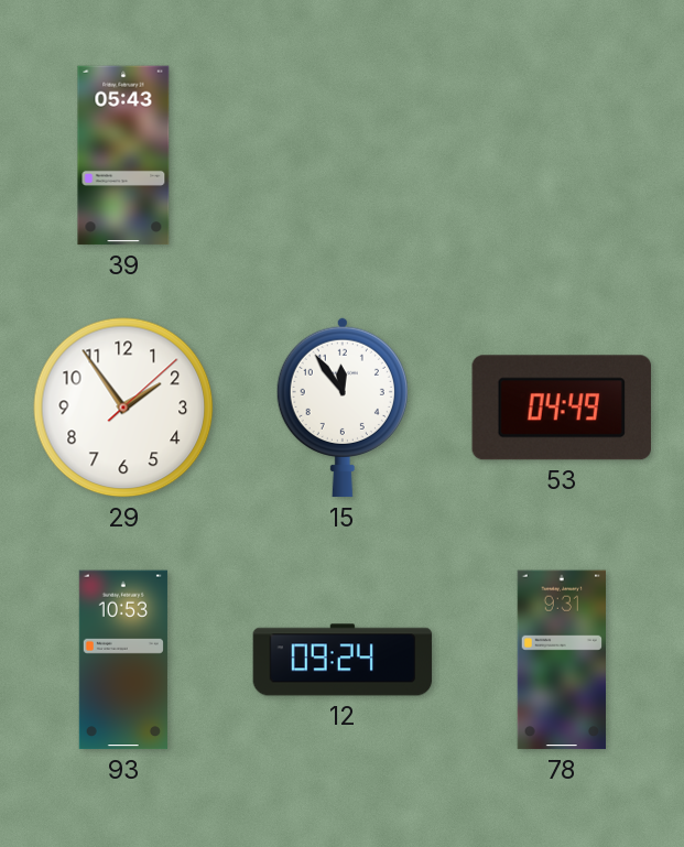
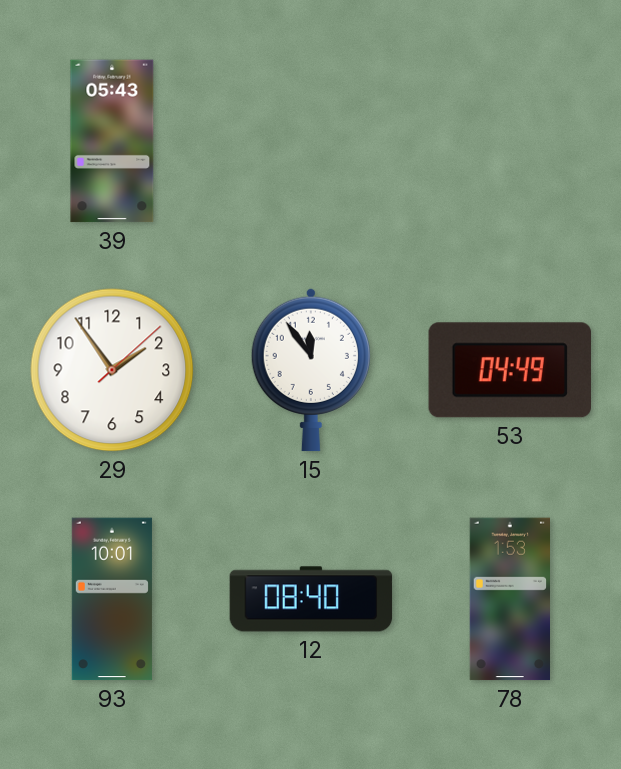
93: 10:53 -> 10:01 (112, 599)
12: 09:24 -> 08:40 (311, 599)
78: 9:31 -> 1:53 (509, 599)
